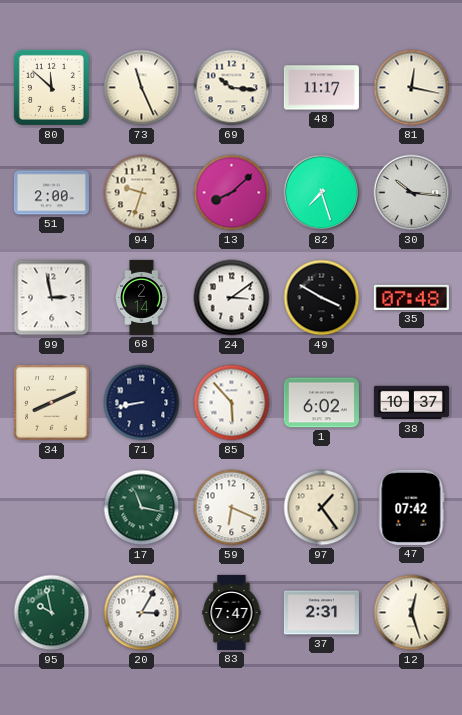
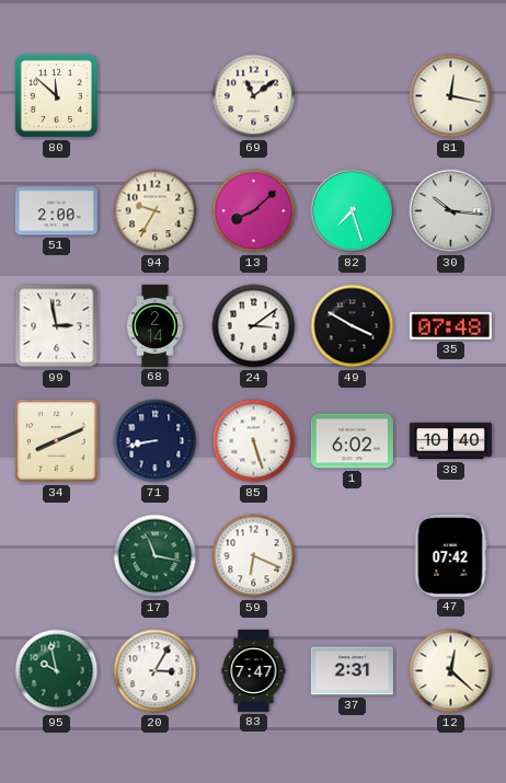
73: 11:26 -> none (142, 88)
69: 10:16 -> 11:09 (254, 96)
48: 11:17 -> none (321, 88)
94: 9:33 -> 9:35 (156, 211)
85: 5:53 -> 5:27 (254, 441)
38: 10:37 -> 10:40 (450, 441)
97: 1:24 -> none (322, 508)
12: 12:27 -> 12:22 (451, 671)
